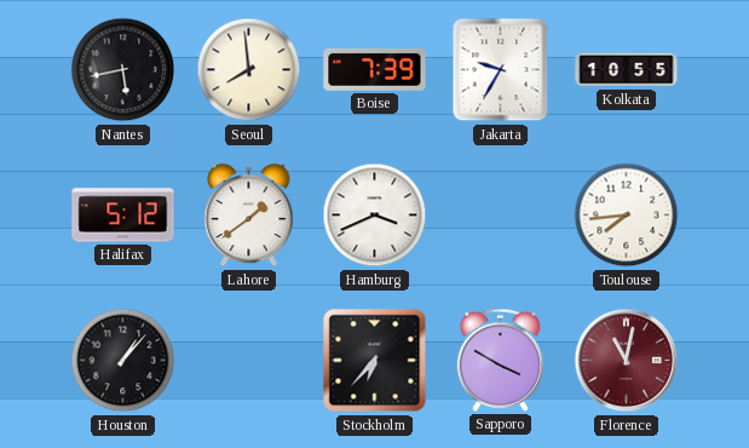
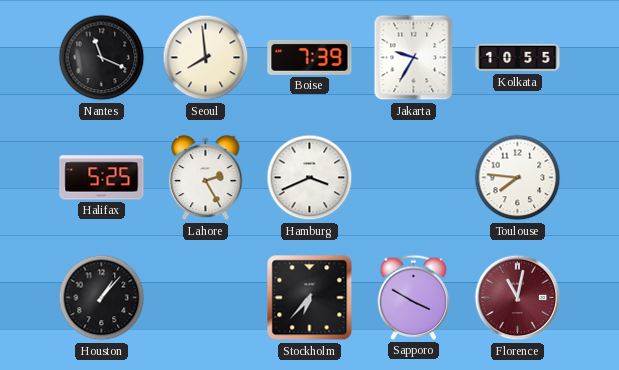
Nantes: 5:43 -> 11:19 (102, 58)
Halifax: 5:12 -> 5:25 (102, 178)
Lahore: 1:39 -> 2:25 (206, 178)
Toulouse: 7:44 -> 7:46 (518, 178)
